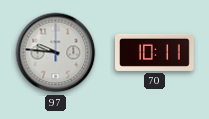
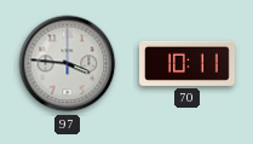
97: 9:46 -> 3:46 (68, 64)
